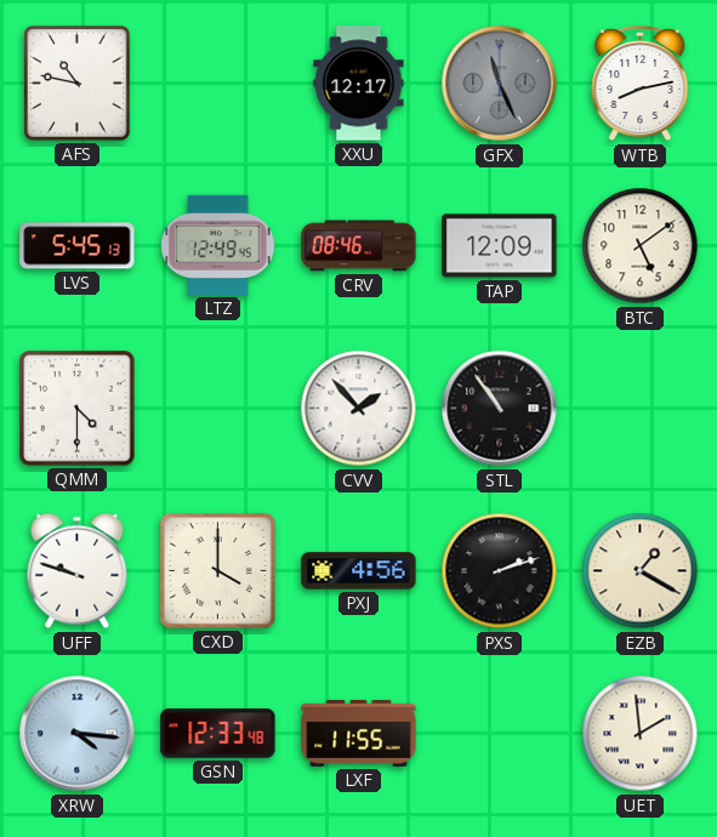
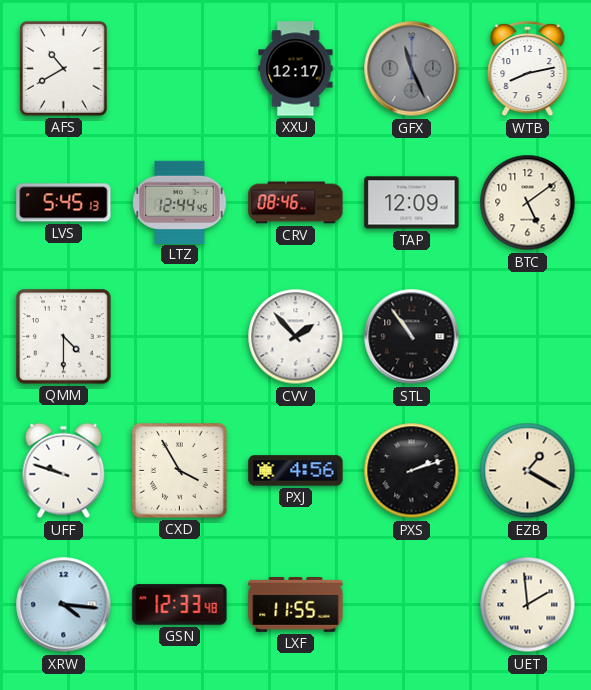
AFS: 10:47 -> 10:40 (64, 69)
LTZ: 12:49 -> 12:44 (180, 202)
CXD: 4:00 -> 3:55 (180, 471)
